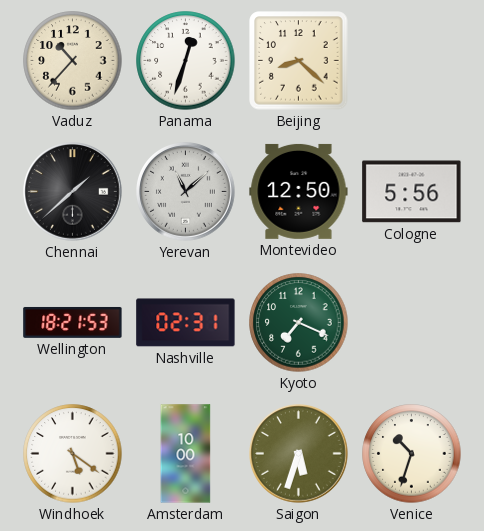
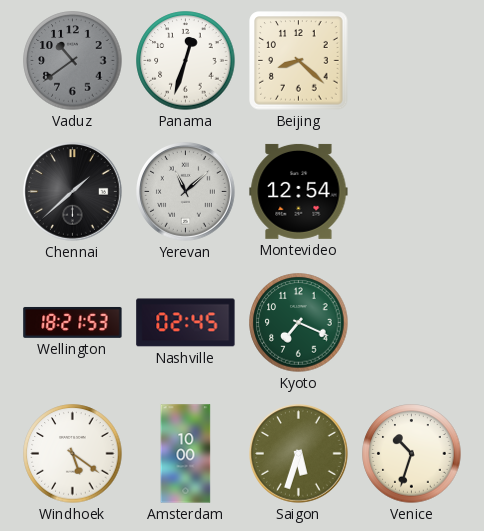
Vaduz: 10:37 -> 10:39 (73, 61)
Vaduz dial: cream -> grey (73, 61)
Montevideo: 12:50 -> 12:54 (299, 191)
Cologne: 5:56 -> none (412, 192)
Nashville: 02:31 -> 02:45 (186, 323)
